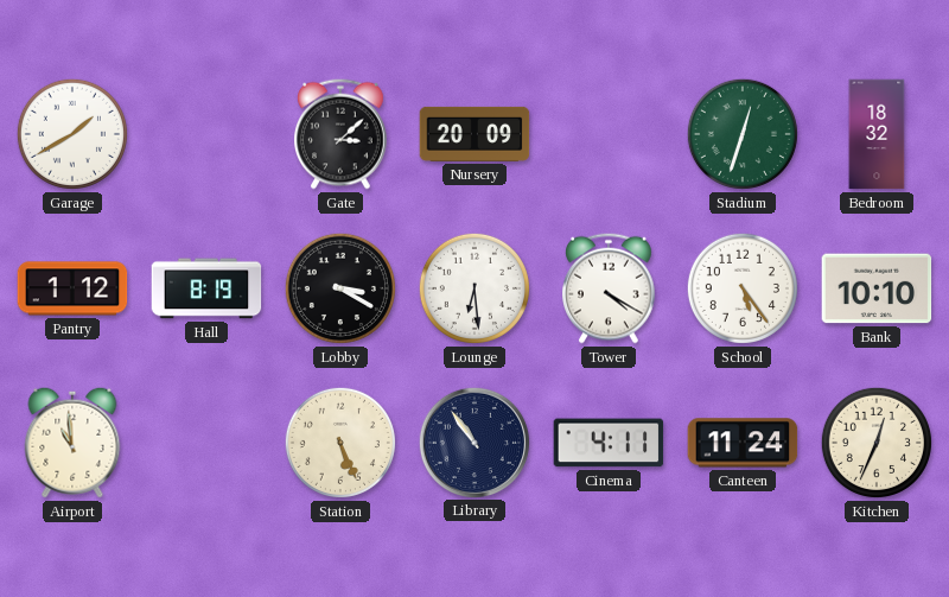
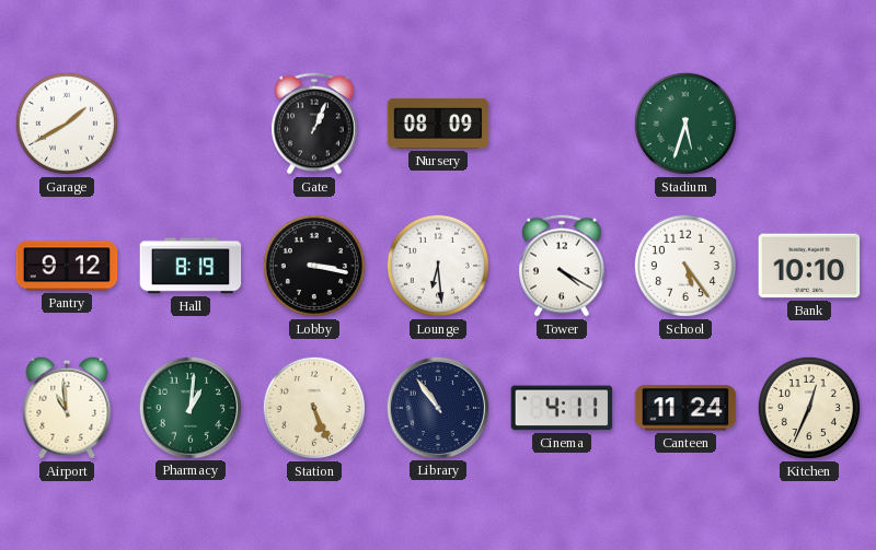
Gate: 3:08 -> 1:04 (315, 124)
Nursery: 20:09 -> 08:09 (438, 124)
Stadium: 12:33 -> 5:33 (685, 124)
Bedroom: 18:32 -> none (877, 134)
Pantry: 1:12 -> 9:12 (67, 266)
Lobby: 3:20 -> 3:17 (314, 266)
Pharmacy: none -> 1:01 (189, 407)
